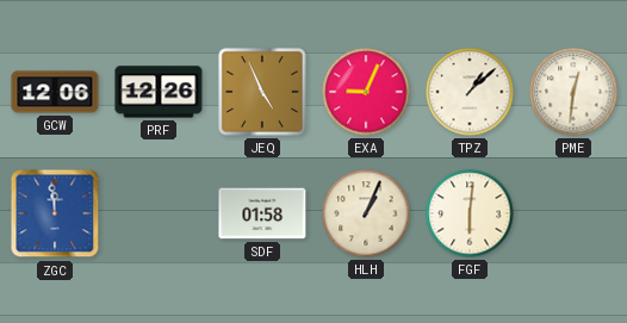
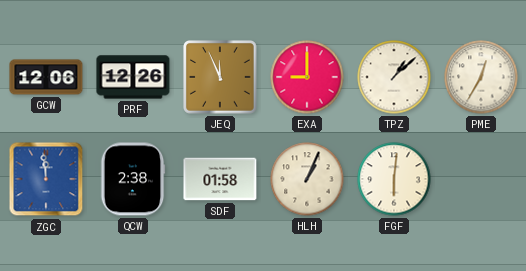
JEQ: 4:56 -> 11:56 (221, 78)
EXA: 9:04 -> 9:00 (307, 77)
PME: 12:31 -> 12:35 (481, 77)
QCW: none -> 2:38 (133, 179)
